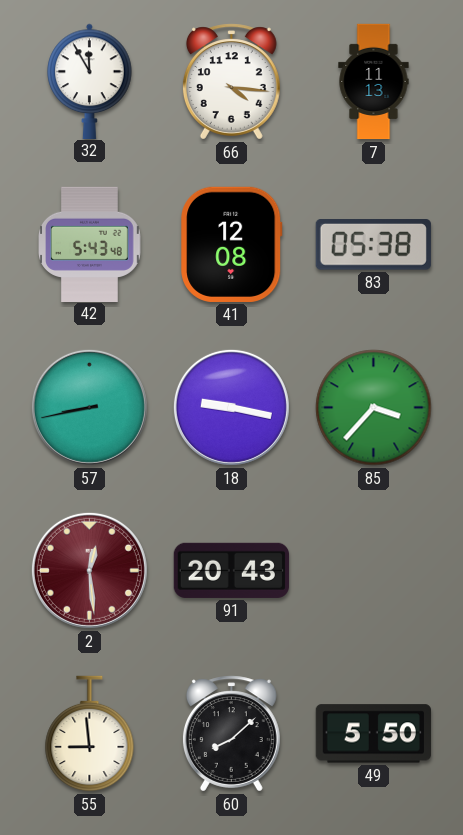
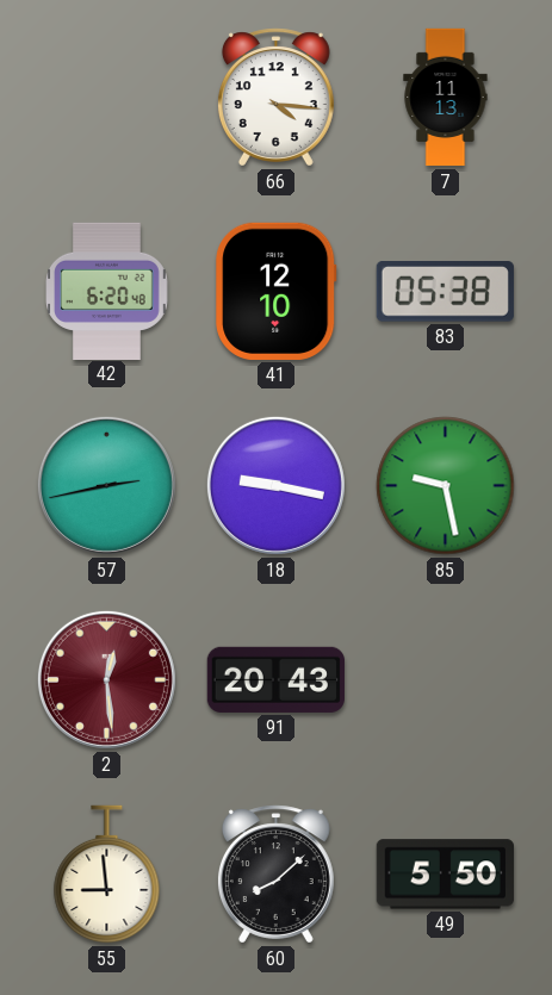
32: 11:55 -> none (90, 81)
42: 5:43 -> 6:20 (107, 291)
41: 12:08 -> 12:10 (277, 291)
57: 8:43 -> 2:43 (106, 485)
85: 3:37 -> 9:28 (446, 486)
